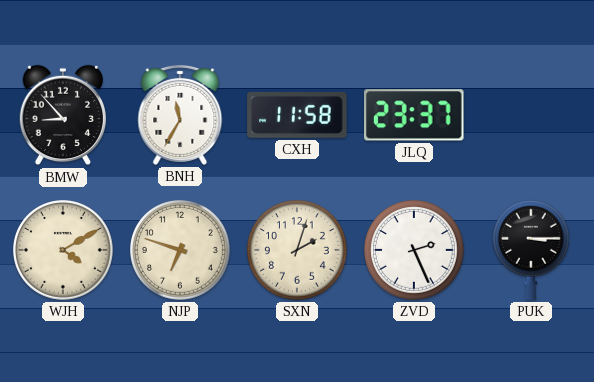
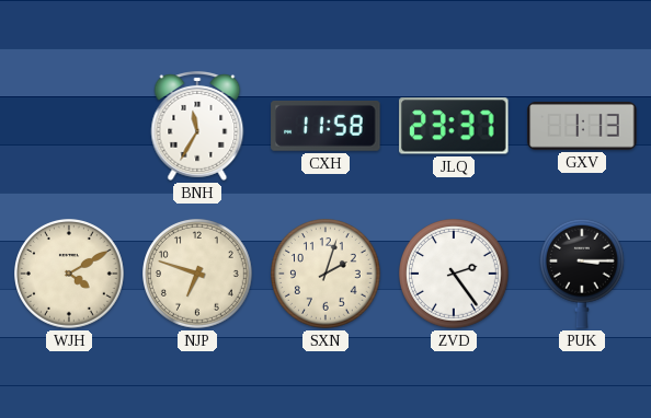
BMW: 8:53 -> none (62, 115)
GXV: none -> 1:13 (582, 126)
ZVD: 2:26 -> 2:24 (455, 275)
